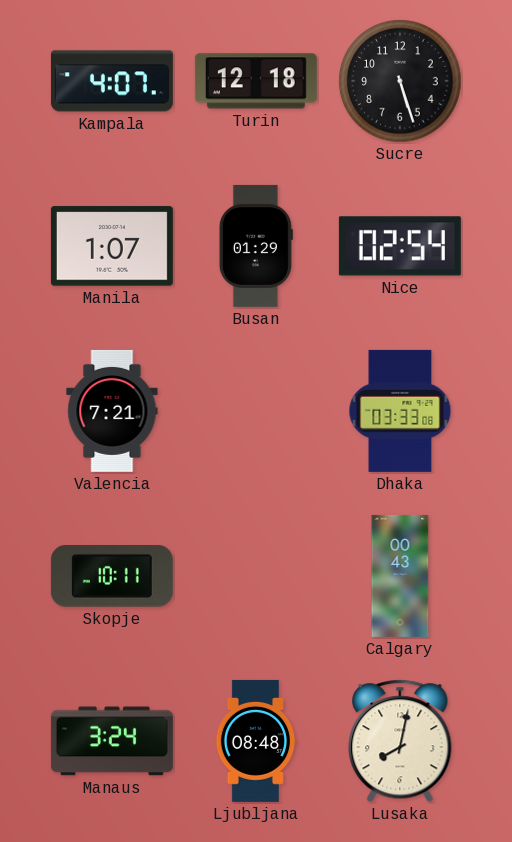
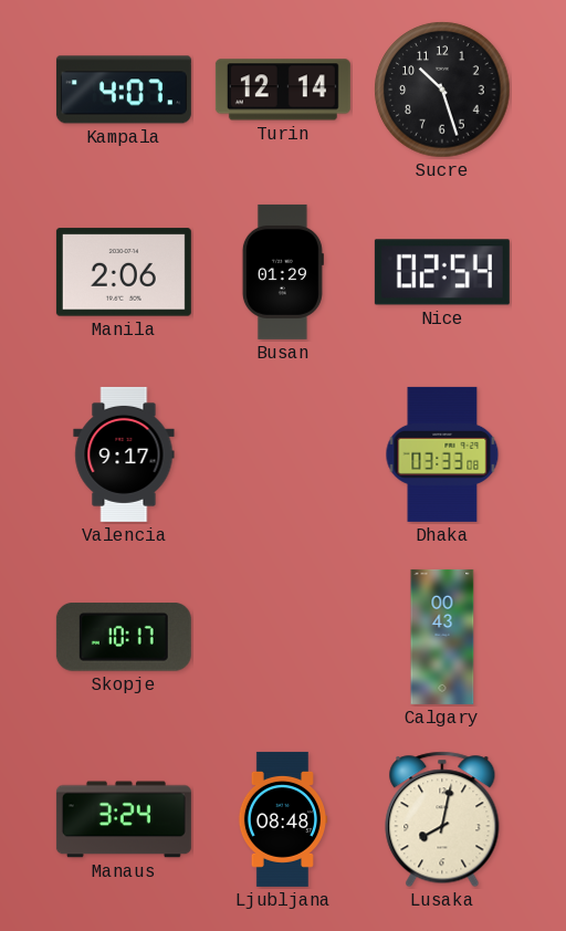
Turin: 12:18 -> 12:14 (283, 90)
Sucre: 5:27 -> 10:27 (442, 90)
Manila: 1:07 -> 2:06 (124, 272)
Valencia: 7:21 -> 9:17 (124, 454)
Skopje: 10:11 -> 10:17 (124, 638)
